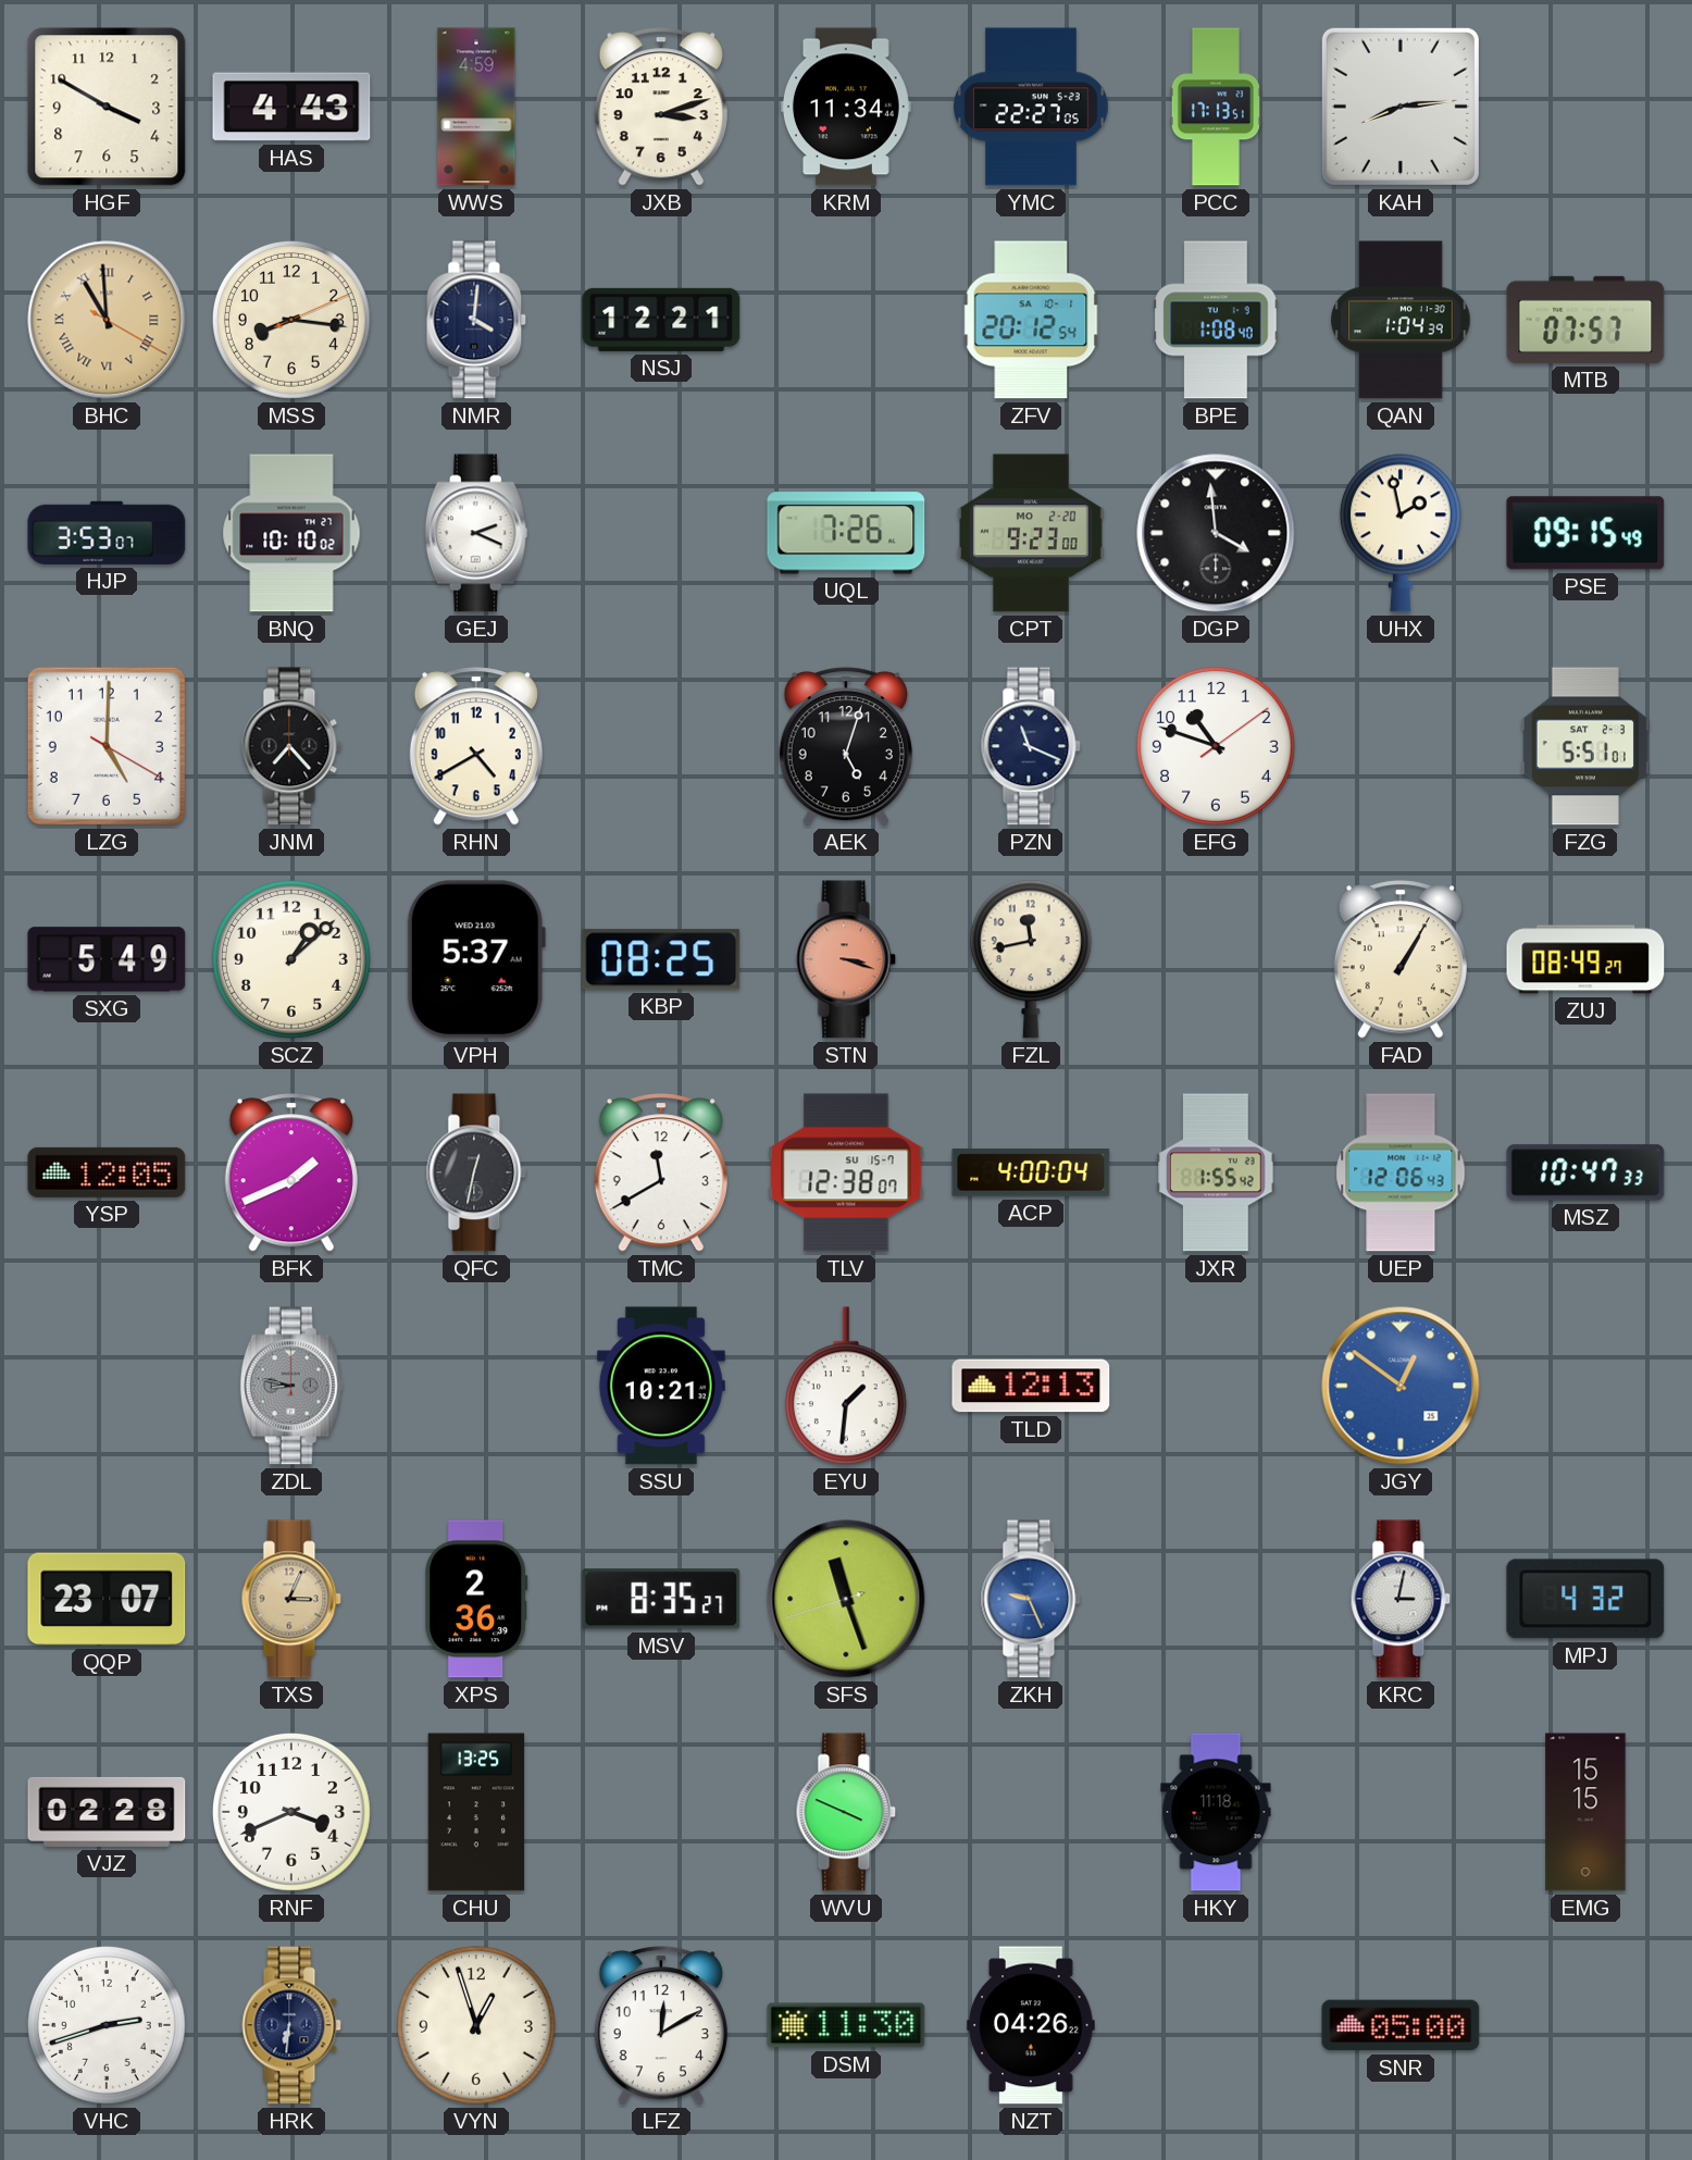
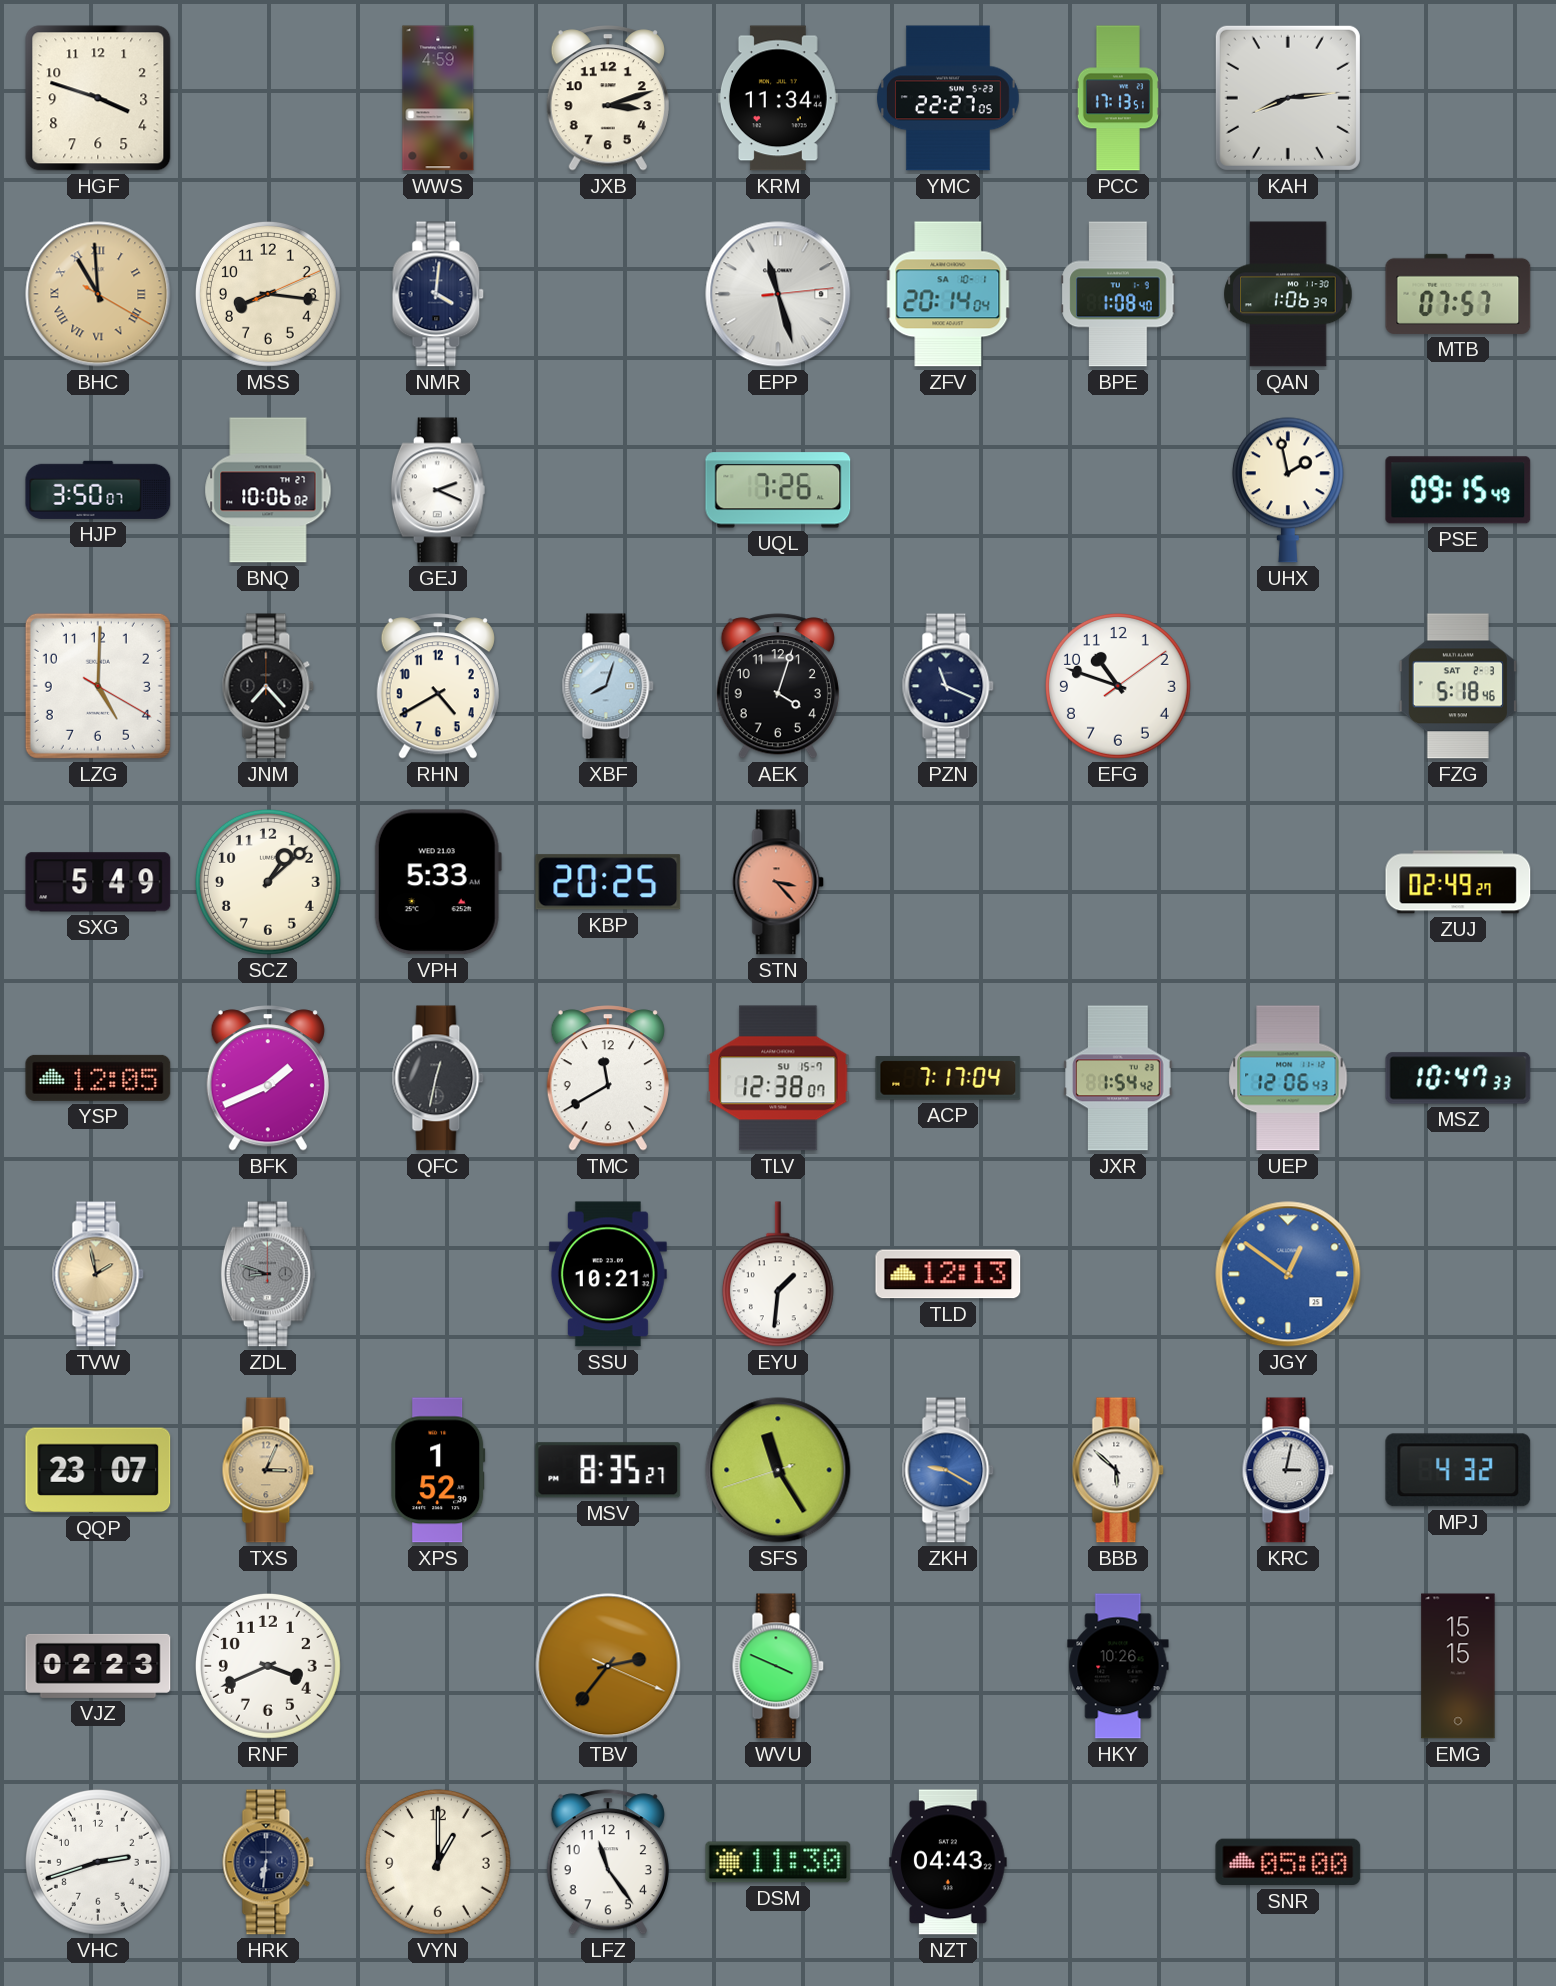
HGF: 3:50 -> 3:48 (98, 98)
HAS: 4:43 -> none (291, 107)
NSJ: 12:21 -> none (661, 320)
EPP: none -> 11:27 (778, 294)
ZFV: 20:12 -> 20:14 (948, 294)
QAN: 1:04 -> 1:06 (1288, 294)
HJP: 3:53 -> 3:50 (98, 490)
BNQ: 10:10 -> 10:06 (268, 490)
CPT: 9:23 -> none (1032, 533)
DGP: 3:59 -> none (1216, 533)
XBF: none -> 8:03 (608, 686)
AEK: 5:03 -> 4:03 (778, 686)
FZG: 5:51 -> 5:18 (1458, 686)
VPH: 5:37 -> 5:33 (438, 882)
KBP: 08:25 -> 20:25 (608, 882)
STN: 3:18 -> 3:23 (778, 882)
FZL: 11:43 -> none (1031, 959)
FAD: 1:05 -> none (1401, 959)
ZUJ: 08:49 -> 02:49 (1458, 882)
ACP: 4:00 -> 7:17 (948, 1078)
JXR: 1:55 -> 1:54 (1118, 1078)
TVW: none -> 1:58 (98, 1274)
ZDL: 8:47 -> 8:48 (268, 1274)
XPS: 2:36 -> 1:52 (438, 1470)
SFS: 11:26 -> 11:24 (778, 1470)
ZKH: 9:26 -> 9:20 (948, 1470)
BBB: none -> 5:52 (1118, 1470)
VJZ: 02:28 -> 02:23 (98, 1666)
CHU: 13:25 -> none (476, 1812)
TBV: none -> 2:36 (608, 1666)
HKY: 11:18 -> 10:26 (1118, 1666)
VYN: 12:57 -> 1:00 (438, 1862)
LFZ: 12:10 -> 11:24 (608, 1862)
NZT: 04:26 -> 04:43 (948, 1862)
